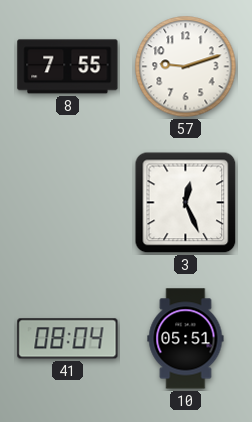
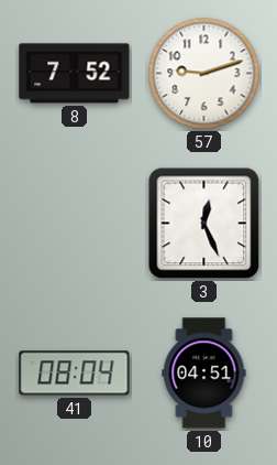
8: 7:55 -> 7:52 (75, 74)
10: 05:51 -> 04:51 (204, 374)
